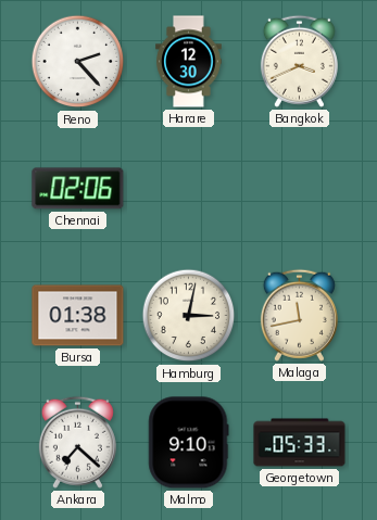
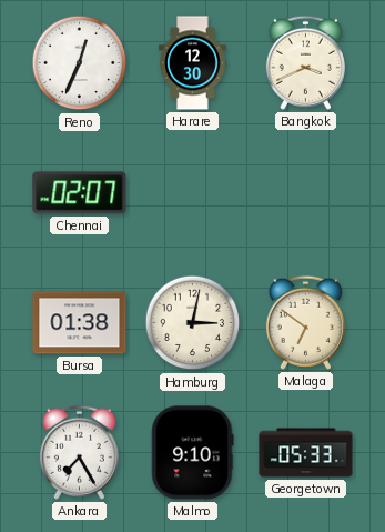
Reno: 2:23 -> 12:34 (80, 63)
Chennai: 02:06 -> 02:07 (80, 193)
Malaga: 11:43 -> 6:51 (305, 322)
Ankara: 7:22 -> 7:25 (79, 452)
